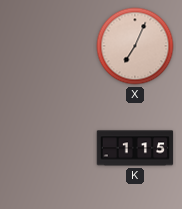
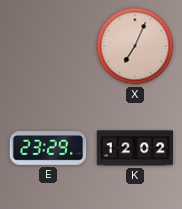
E: none -> 23:29 (48, 148)
K: 1:15 -> 12:02 (135, 148)
